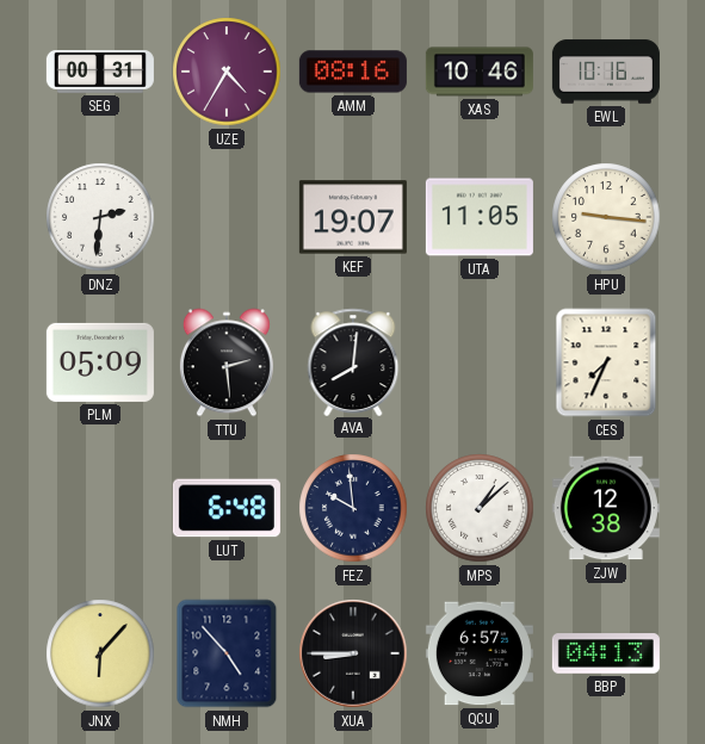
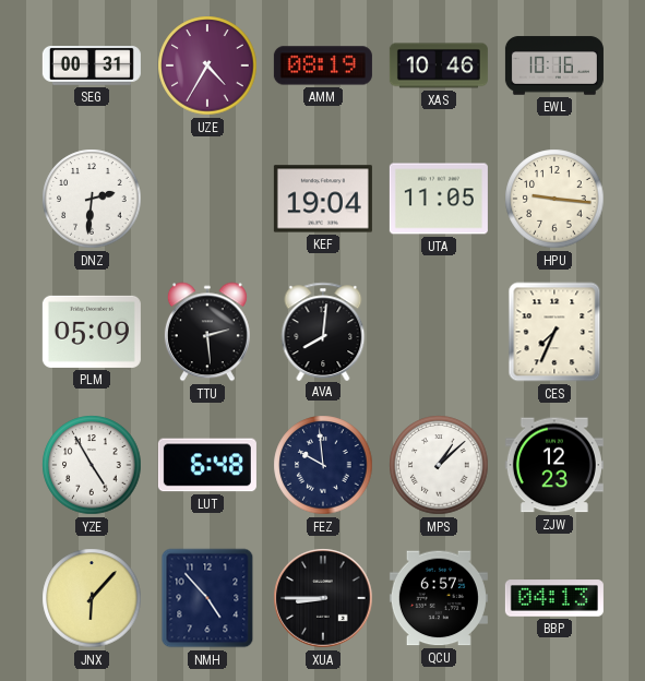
AMM: 08:16 -> 08:19 (323, 65)
KEF: 19:07 -> 19:04 (323, 199)
YZE: none -> 4:55 (92, 465)
ZJW: 12:38 -> 12:23 (554, 465)
